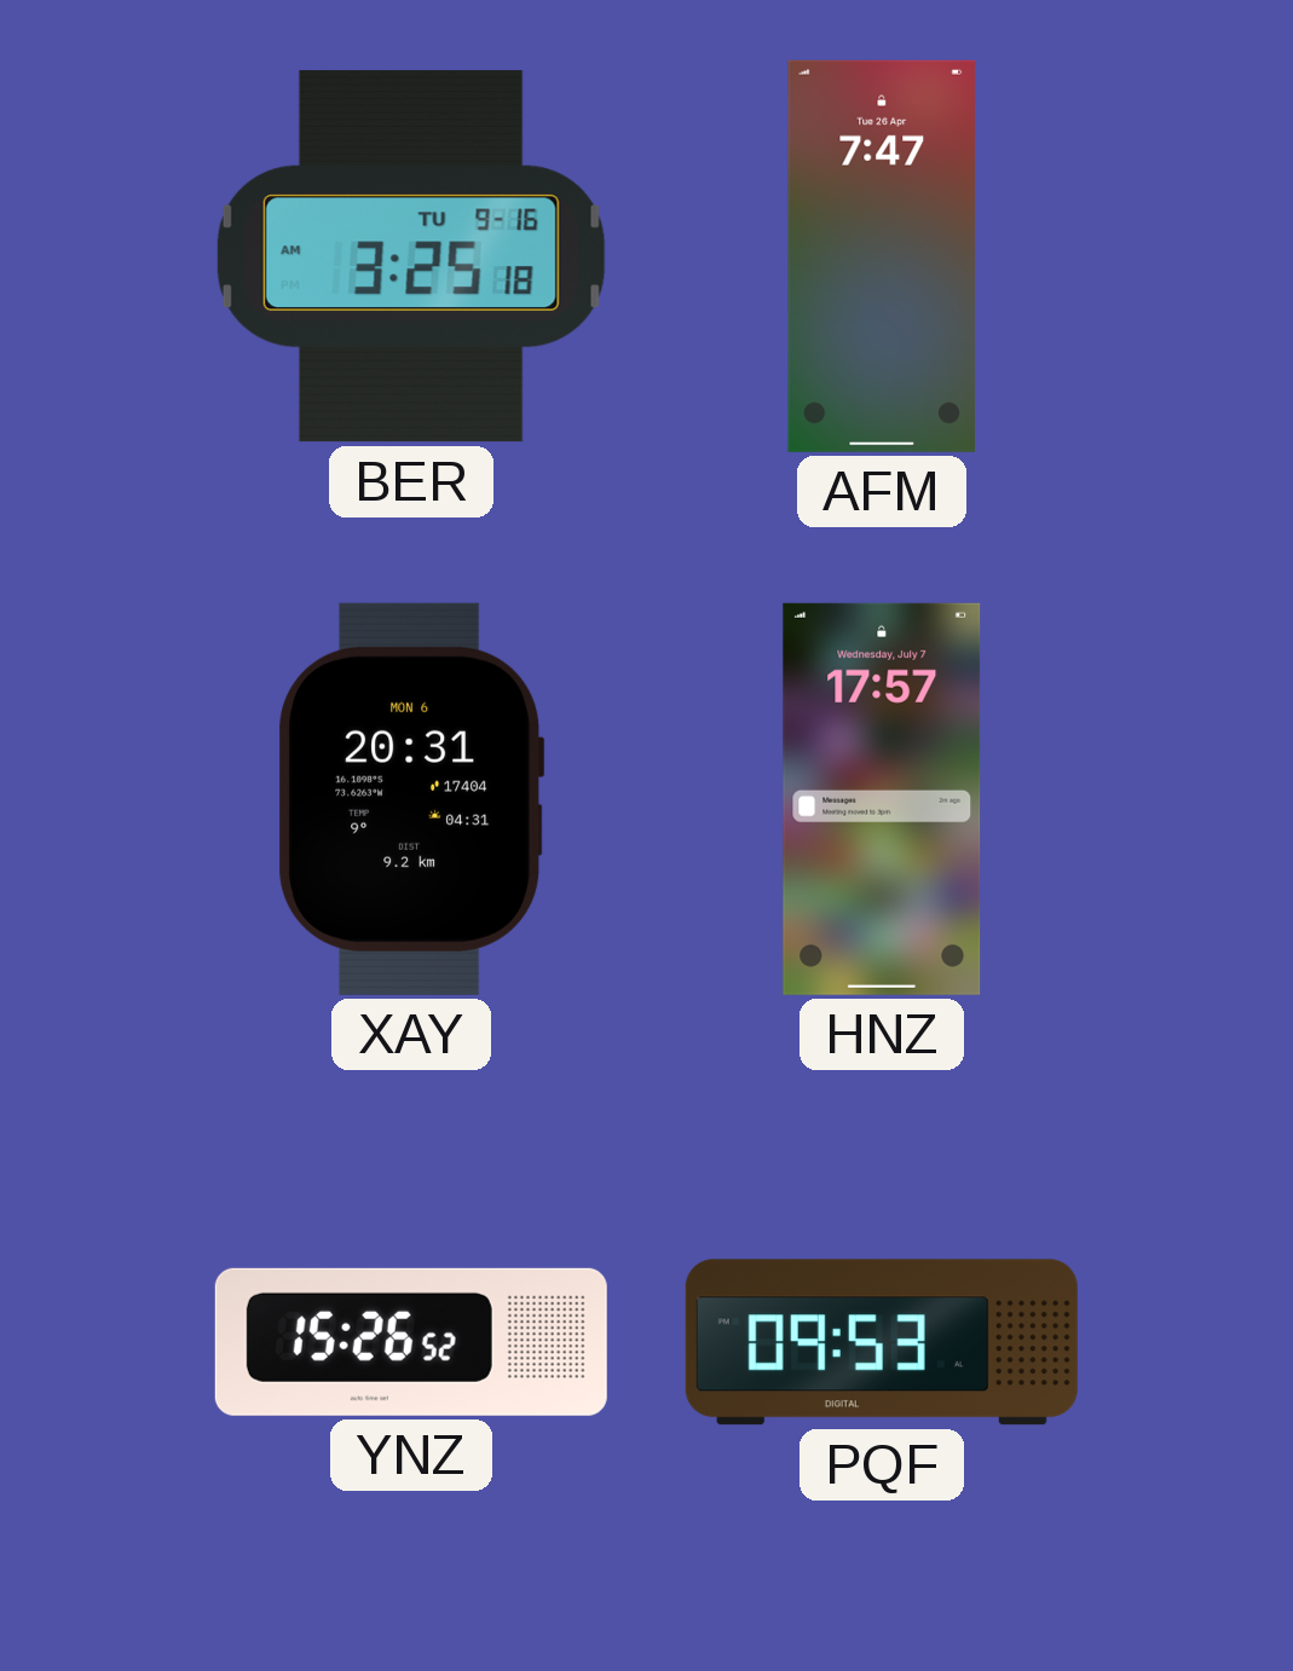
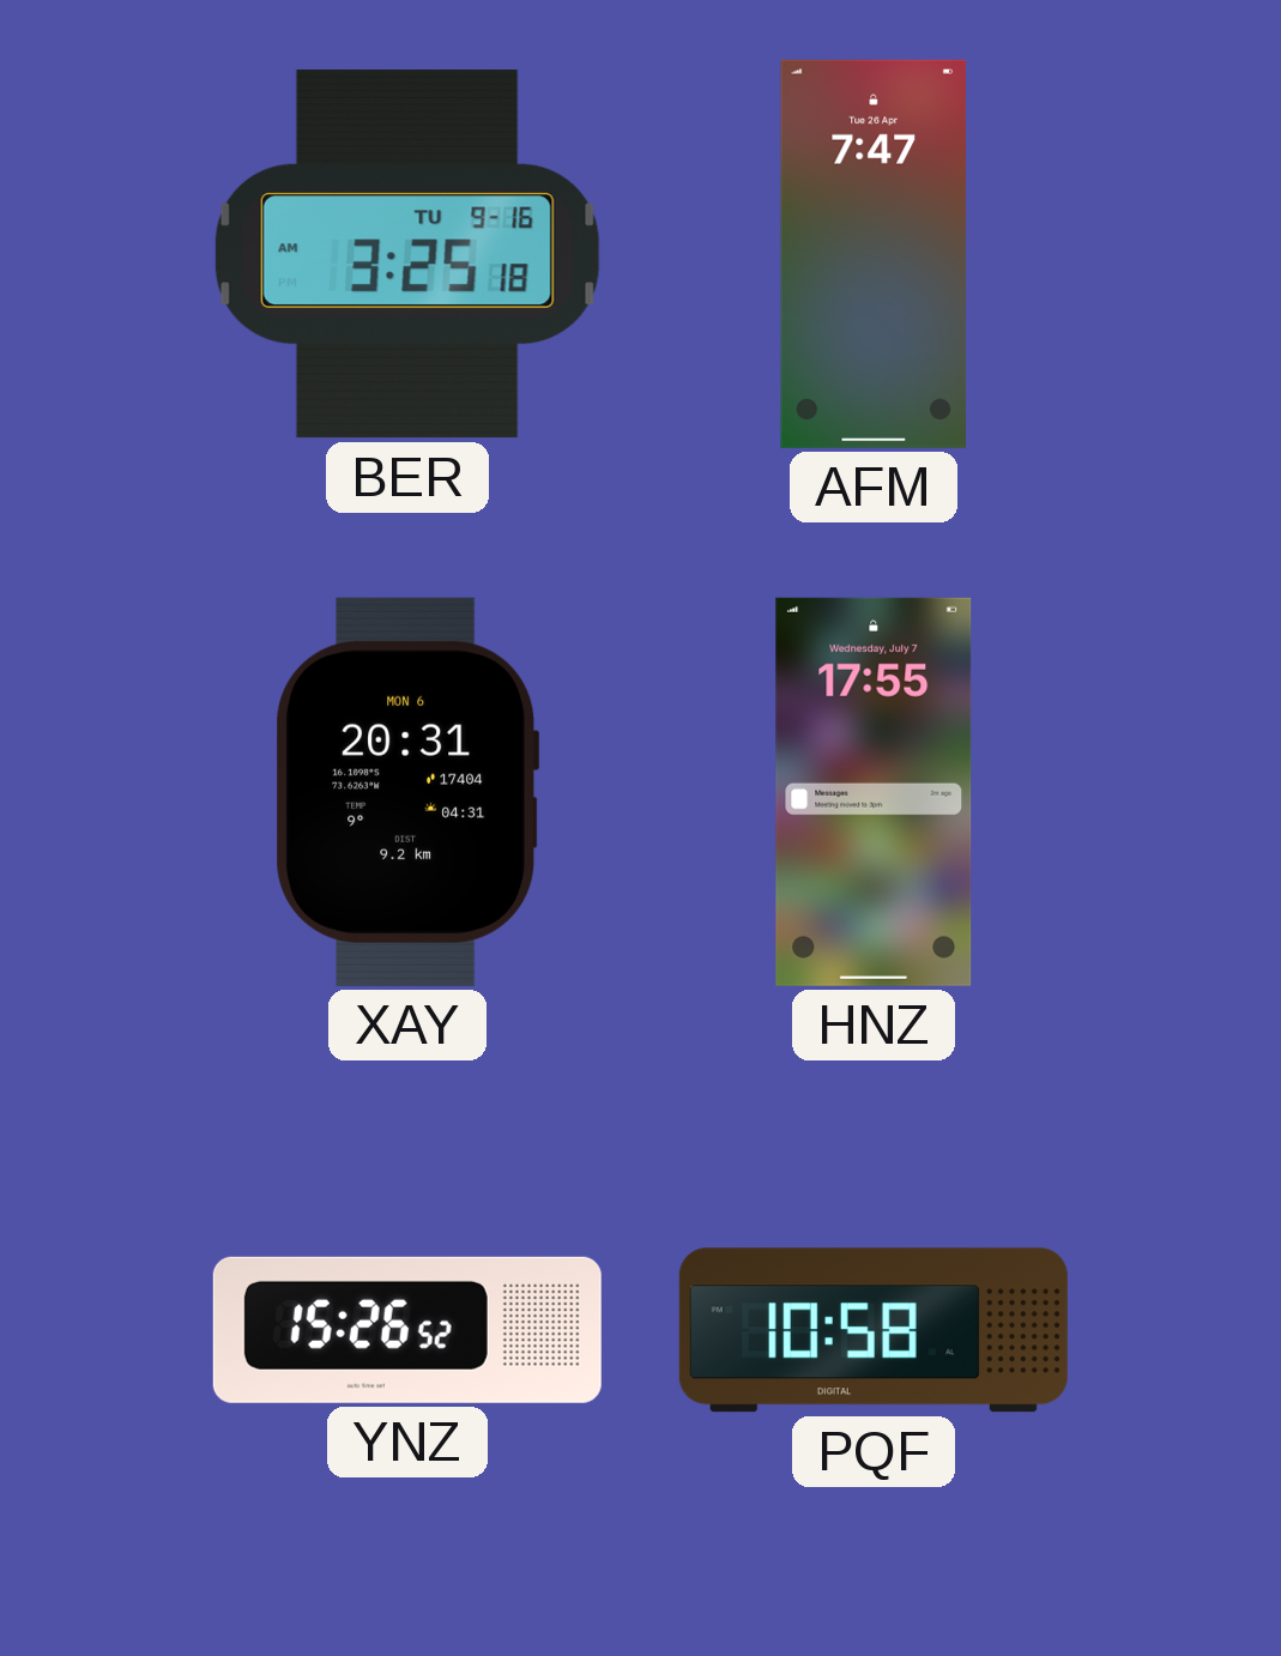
HNZ: 17:57 -> 17:55 (874, 792)
PQF: 09:53 -> 10:58 (874, 1330)
